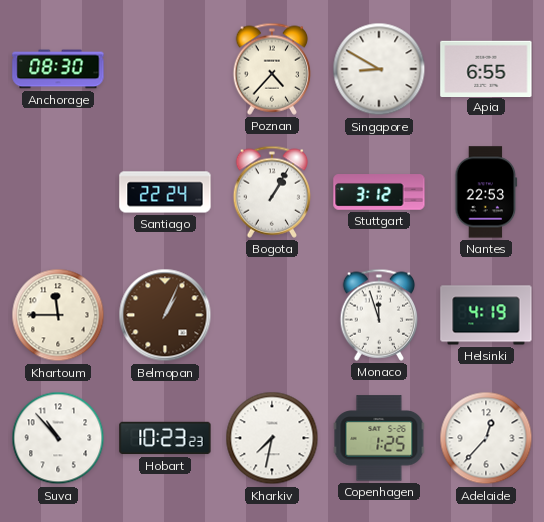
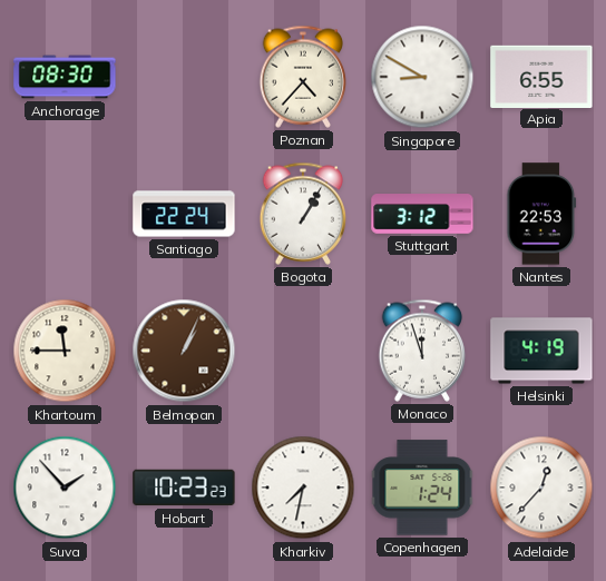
Suva: 10:53 -> 1:53 (65, 488)
Copenhagen: 1:25 -> 1:24 (422, 488)
